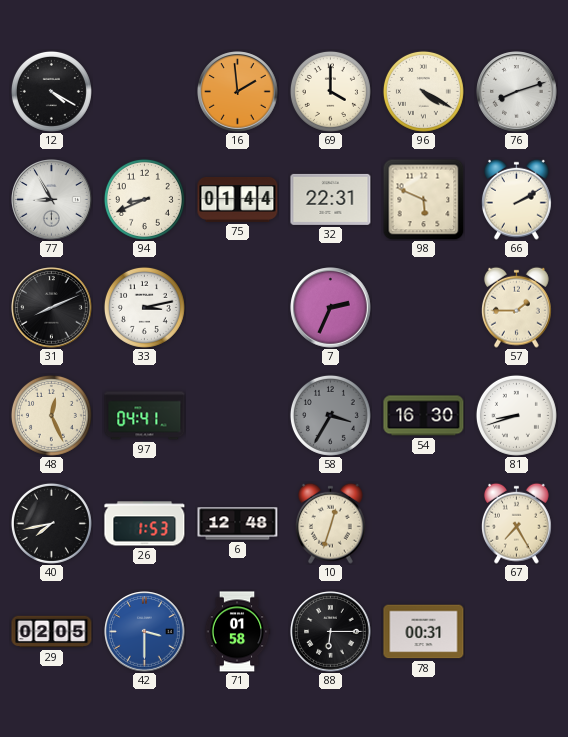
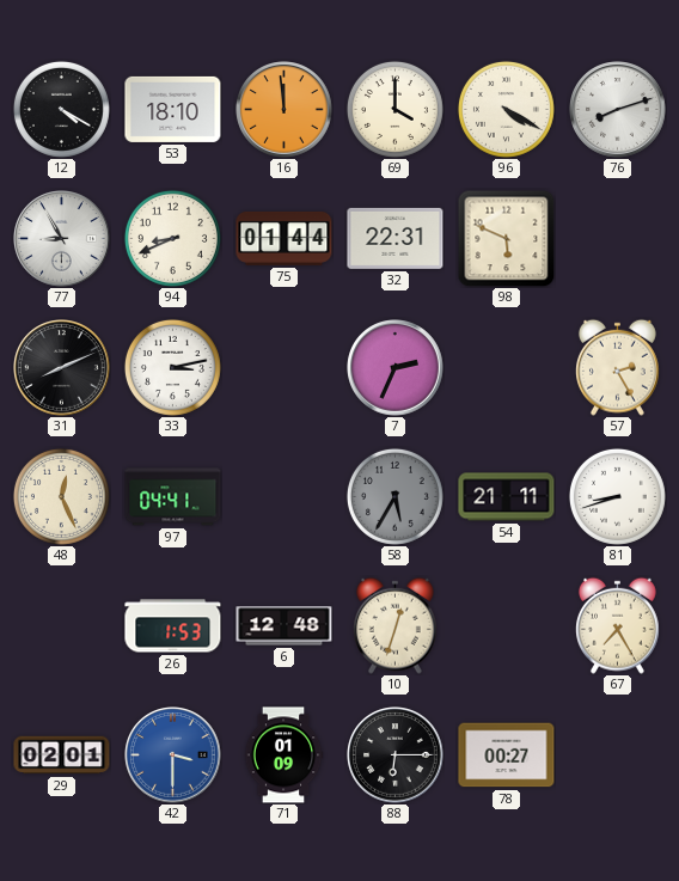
53: none -> 18:10 (173, 109)
16: 1:59 -> 11:59 (285, 110)
66: 2:10 -> none (517, 199)
57: 1:45 -> 2:25 (618, 367)
58: 3:35 -> 5:35 (394, 496)
54: 16:30 -> 21:11 (507, 497)
40: 7:43 -> none (51, 523)
29: 02:05 -> 02:01 (62, 755)
71: 01:58 -> 01:09 (283, 755)
78: 00:31 -> 00:27 (507, 755)
